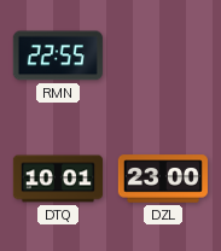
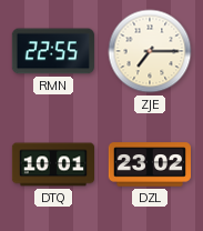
ZJE: none -> 7:15 (150, 51)
DZL: 23:00 -> 23:02 (150, 164)
